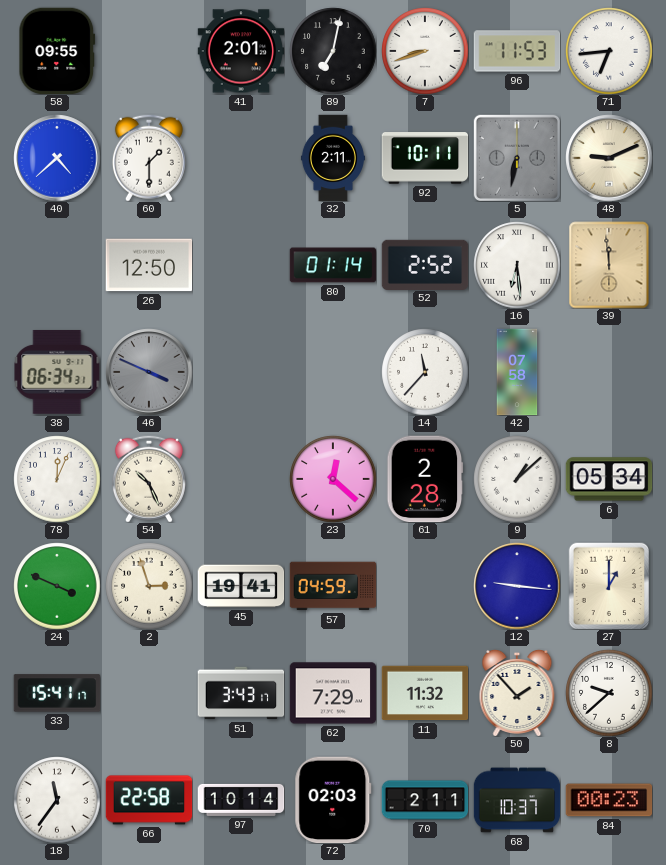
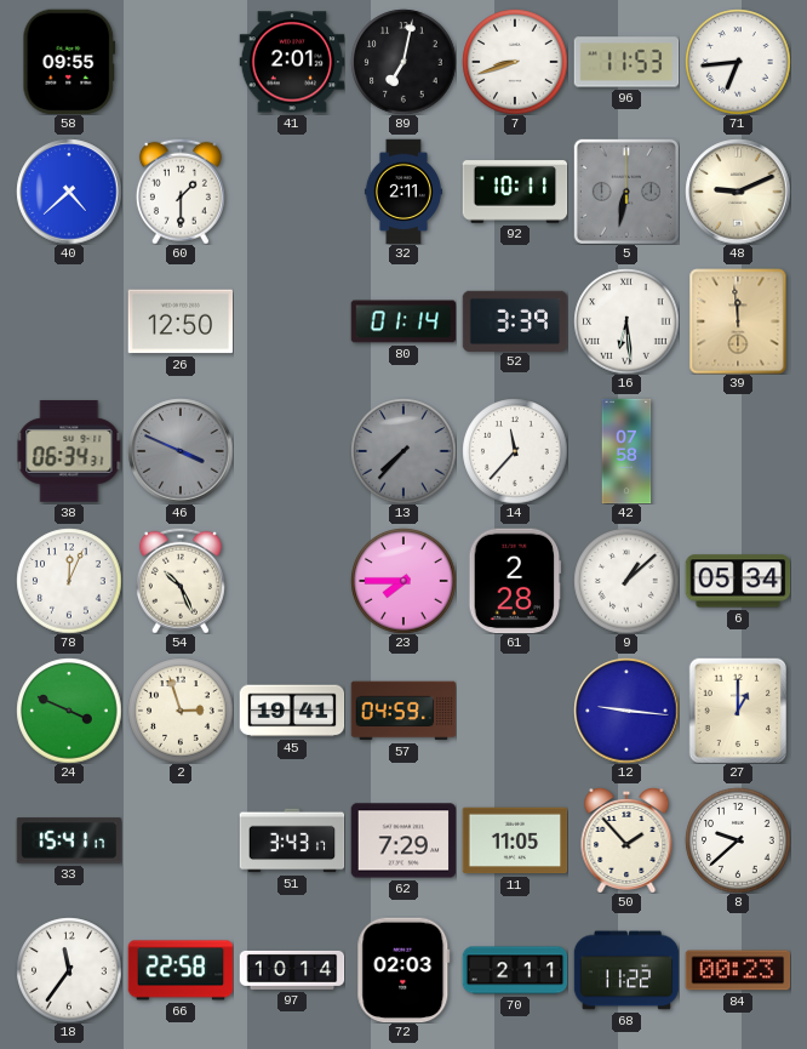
52: 2:52 -> 3:39 (515, 320)
13: none -> 7:37 (403, 451)
23: 12:22 -> 7:45 (403, 581)
11: 11:32 -> 11:05 (515, 840)
68: 10:37 -> 11:22 (626, 970)
